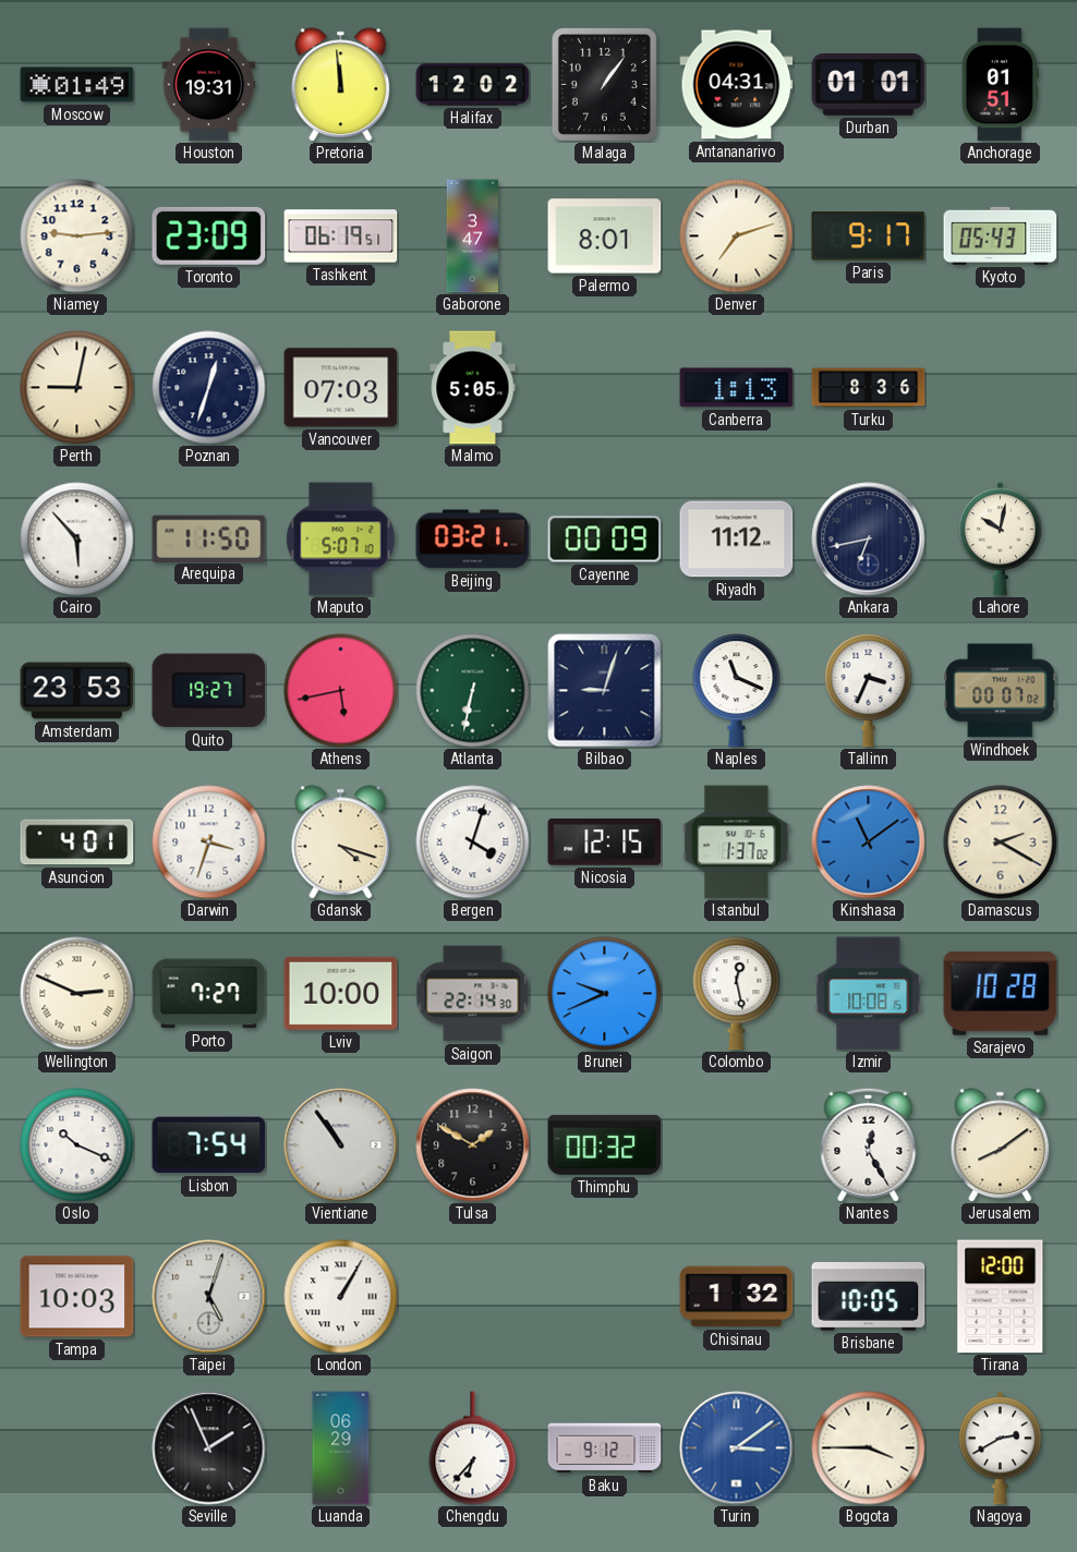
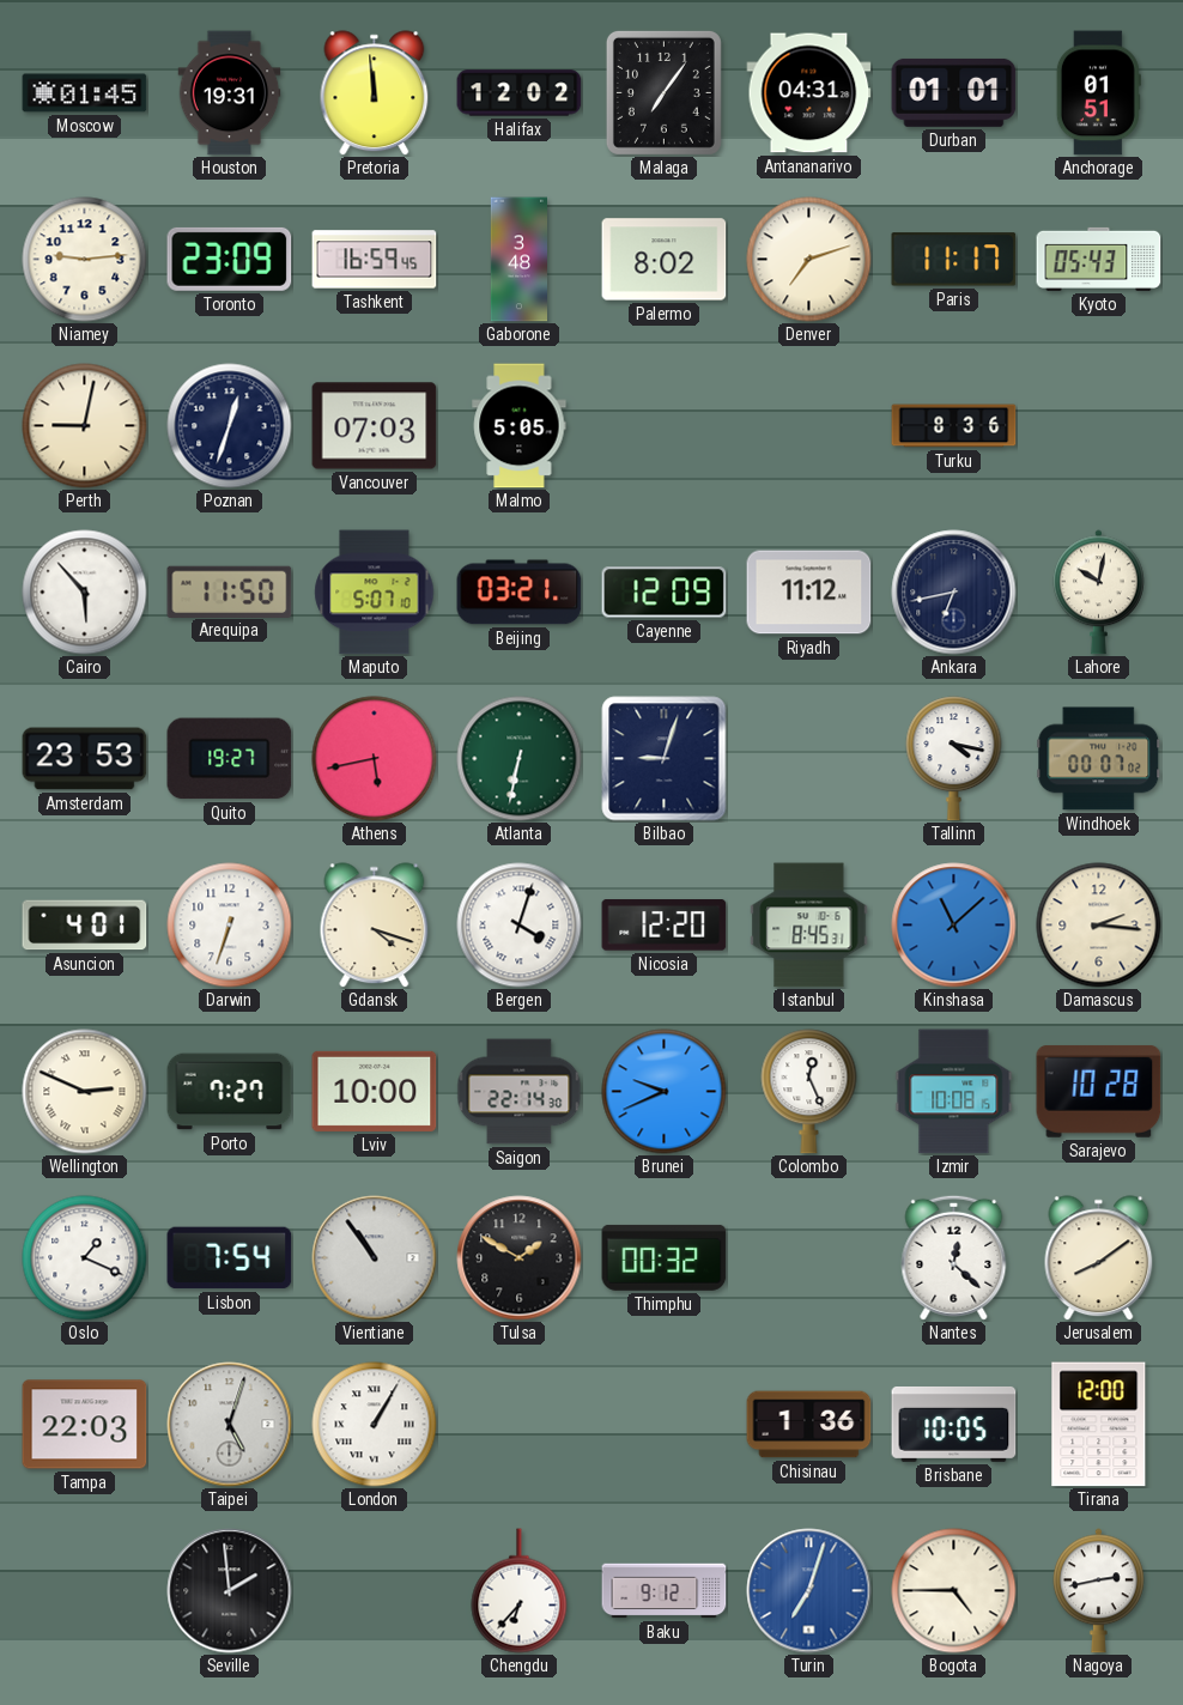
Moscow: 01:49 -> 01:45 (85, 93)
Malaga: 1:06 -> 7:06 (663, 92)
Tashkent: 06:19 -> 16:59 (375, 260)
Gaborone: 3:47 -> 3:48 (518, 260)
Palermo: 8:01 -> 8:02 (665, 260)
Paris: 9:17 -> 11:17 (954, 260)
Canberra: 1:13 -> none (737, 388)
Cayenne: 00:09 -> 12:09 (665, 593)
Naples: 11:19 -> none (737, 691)
Tallinn: 3:34 -> 4:17 (954, 759)
Darwin: 3:33 -> 6:33 (230, 926)
Nicosia: 12:15 -> 12:20 (665, 926)
Istanbul: 1:37 -> 8:45 (809, 926)
Kinshasa: 11:09 -> 11:08 (954, 926)
Damascus: 2:20 -> 2:16 (1099, 926)
Colombo: 12:28 -> 12:26 (809, 1092)
Oslo: 10:19 -> 1:19 (85, 1258)
Nantes: 12:25 -> 12:22 (954, 1257)
Tampa: 10:03 -> 22:03 (85, 1425)
Chisinau: 1:32 -> 1:36 (809, 1425)
Seville: 1:56 -> 1:59 (230, 1591)
Luanda: 06:29 -> none (341, 1448)
Turin: 3:09 -> 7:03 (809, 1591)
Bogota: 3:45 -> 4:45 (954, 1591)
Nagoya: 2:40 -> 2:43 (1098, 1591)
